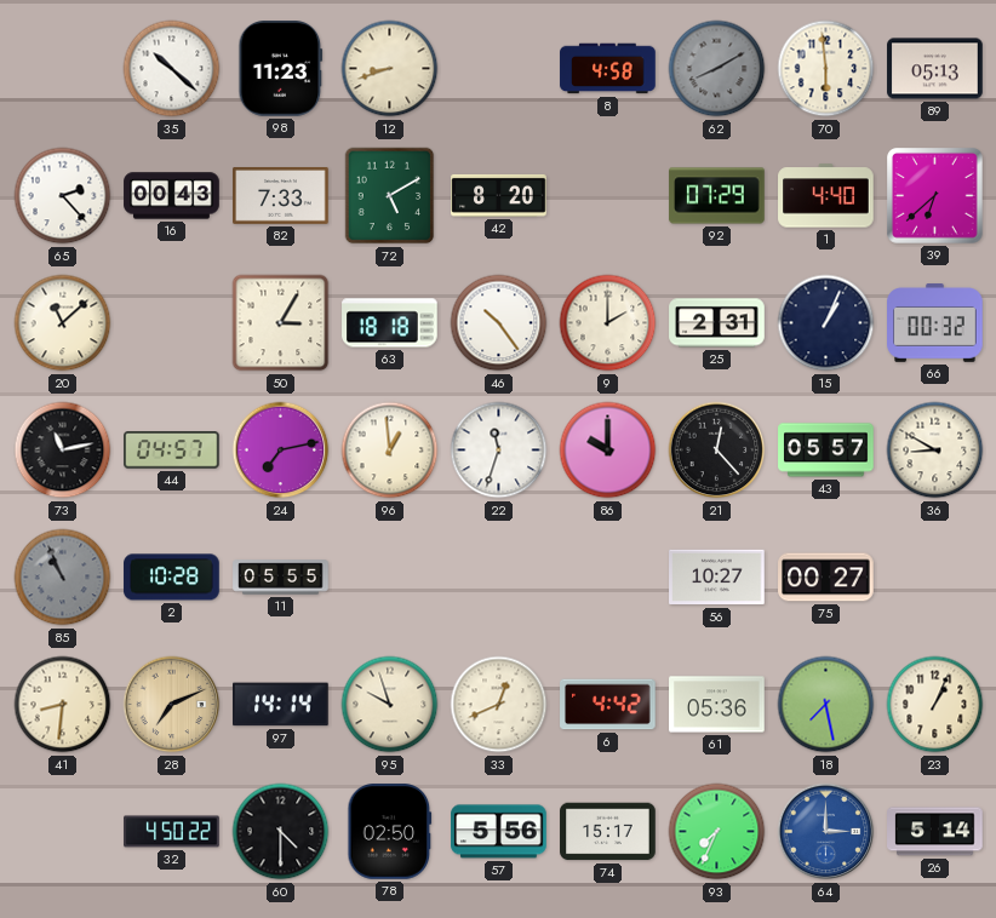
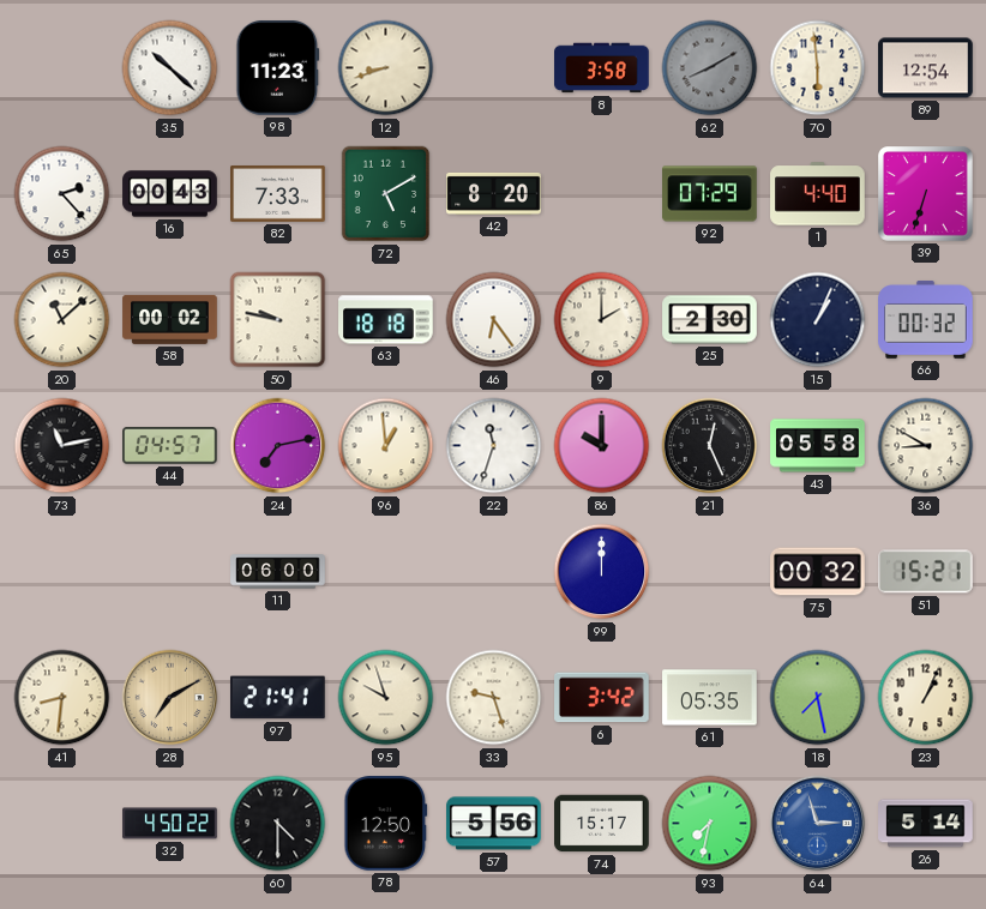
8: 4:58 -> 3:58 (602, 68)
89: 05:13 -> 12:54 (926, 68)
39: 6:38 -> 6:33 (926, 194)
58: none -> 00:02 (170, 319)
50: 3:05 -> 9:47 (278, 320)
46: 10:24 -> 6:24 (494, 320)
25: 2:31 -> 2:30 (710, 320)
21: 12:23 -> 12:26 (710, 446)
43: 05:57 -> 05:58 (818, 446)
85: 10:56 -> none (63, 578)
2: 10:28 -> none (172, 578)
11: 05:55 -> 06:00 (278, 572)
99: none -> 12:00 (602, 572)
56: 10:27 -> none (717, 578)
75: 00:27 -> 00:32 (818, 572)
51: none -> 15:21 (926, 572)
28: 7:11 -> 7:10 (170, 698)
97: 14:14 -> 21:41 (278, 698)
33: 12:41 -> 9:27 (494, 698)
6: 4:42 -> 3:42 (602, 698)
61: 05:36 -> 05:35 (710, 698)
78: 02:50 -> 12:50 (386, 824)
93: 7:34 -> 7:32 (710, 824)
64: 3:00 -> 2:57 (818, 824)
